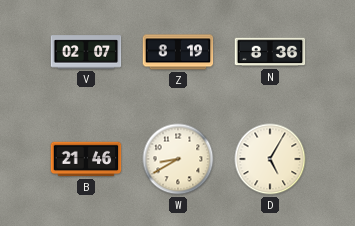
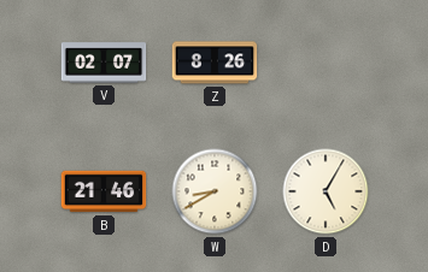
Z: 8:19 -> 8:26 (215, 63)
N: 8:36 -> none (270, 52)
